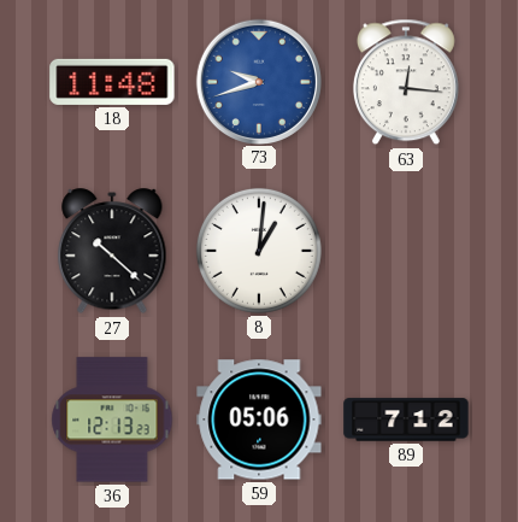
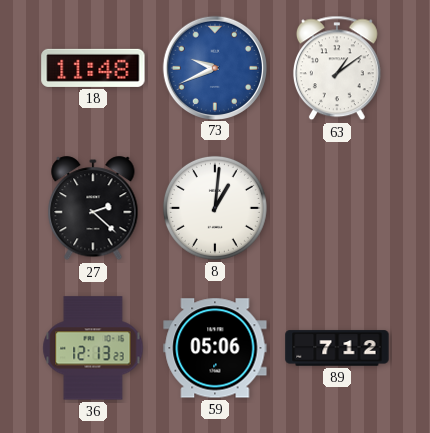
73: 9:42 -> 9:41 (214, 67)
63: 12:16 -> 1:09 (337, 68)
27: 10:22 -> 2:22 (93, 209)
